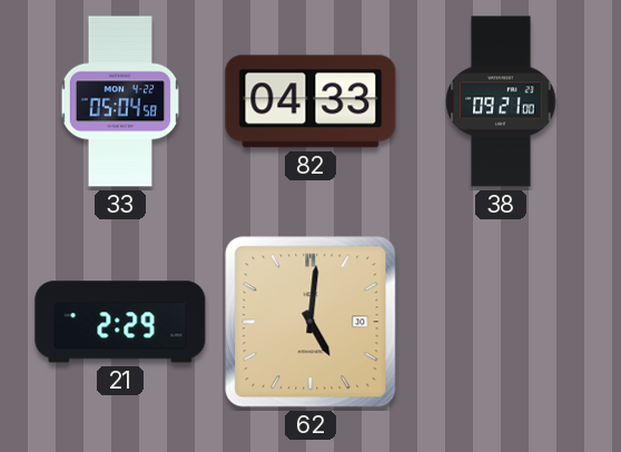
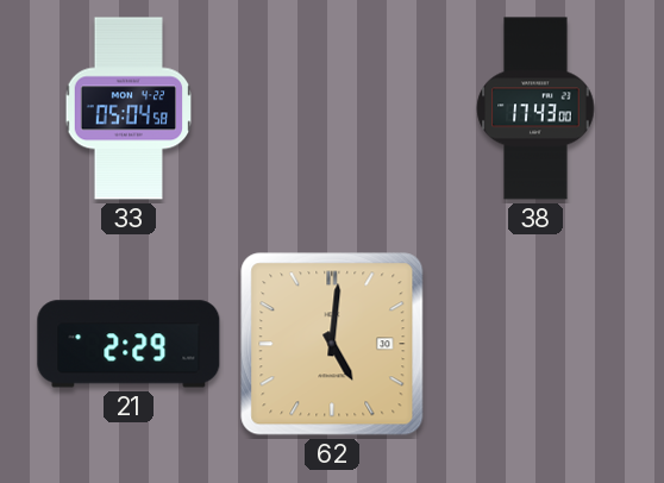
82: 04:33 -> none (310, 101)
38: 09:21 -> 17:43 (535, 108)
